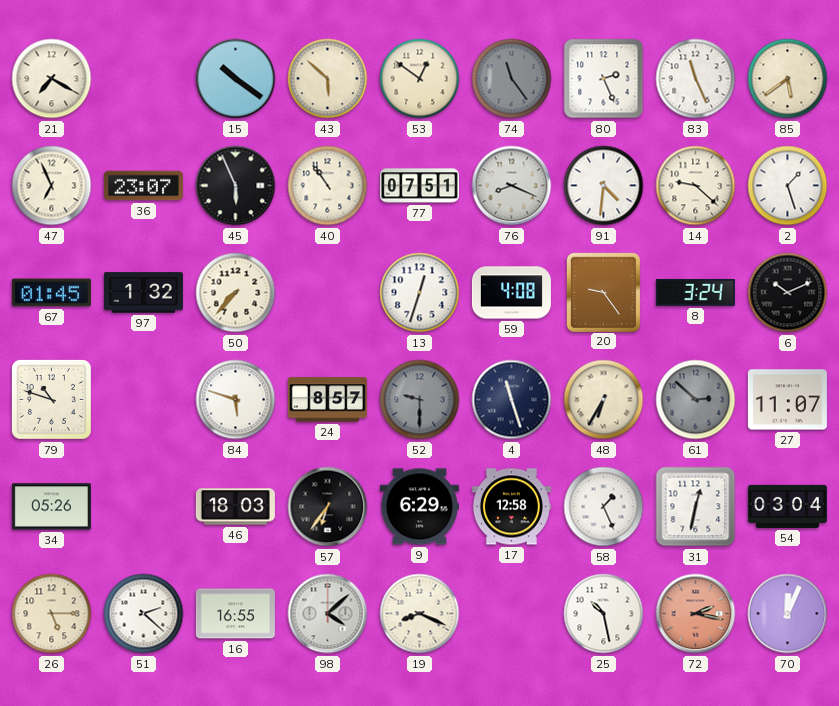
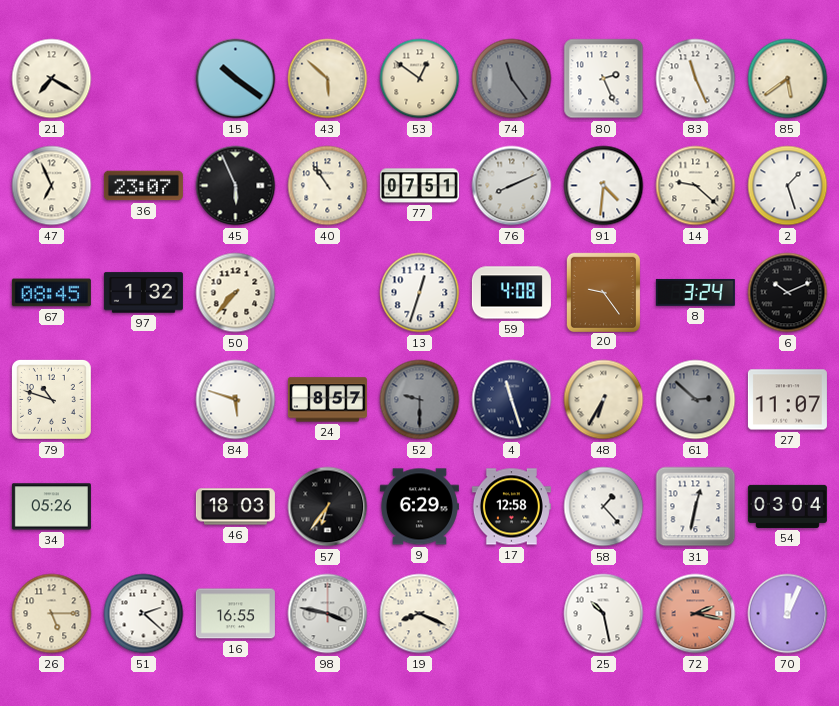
76: 8:19 -> 8:11 (512, 186)
67: 01:45 -> 08:45 (51, 293)
58: 1:26 -> 1:23 (604, 507)
98: 4:08 -> 3:47 (328, 614)
